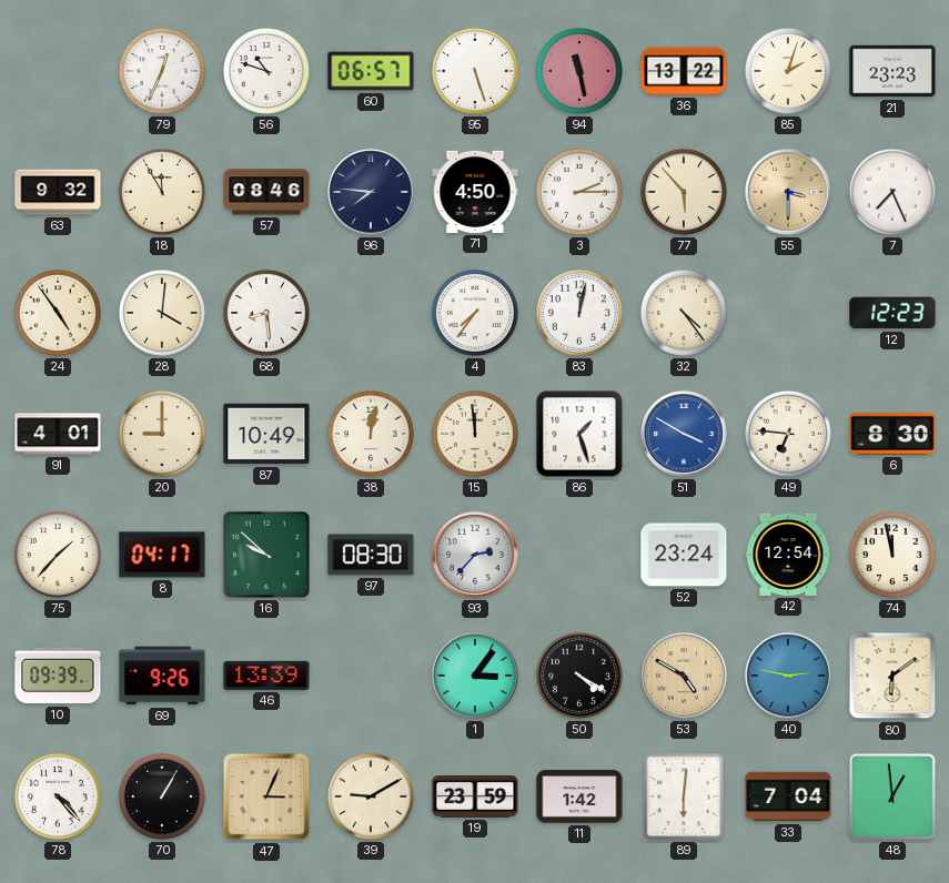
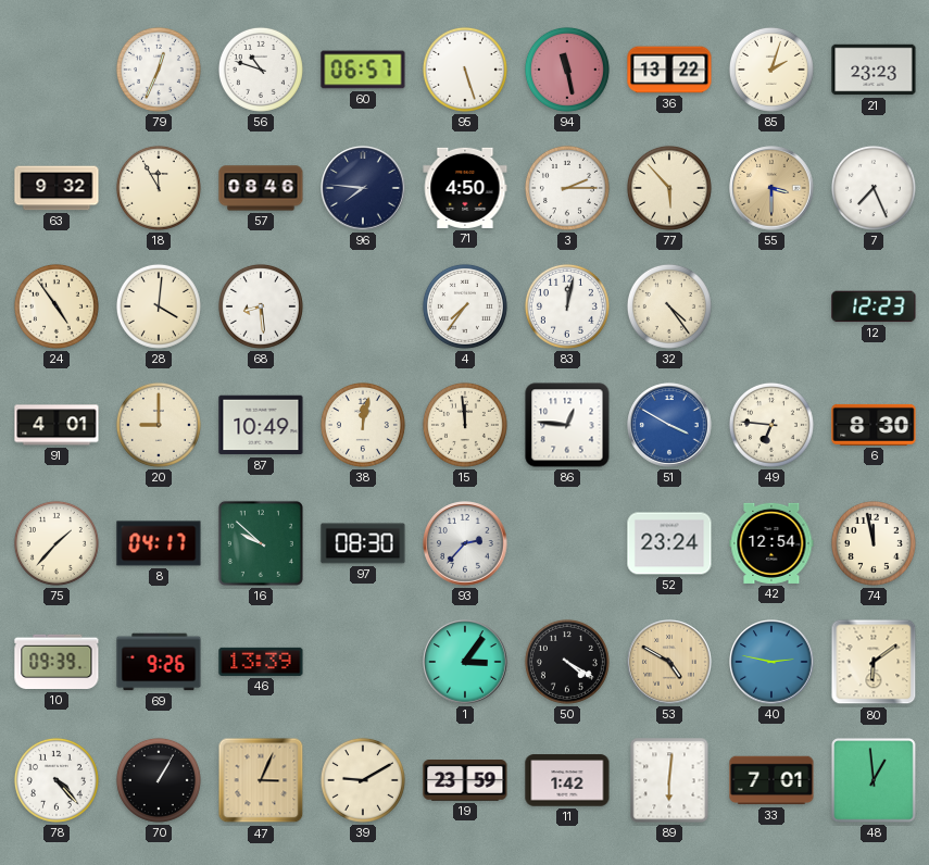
86: 1:27 -> 12:46 (567, 425)
33: 7:04 -> 7:01 (771, 780)
